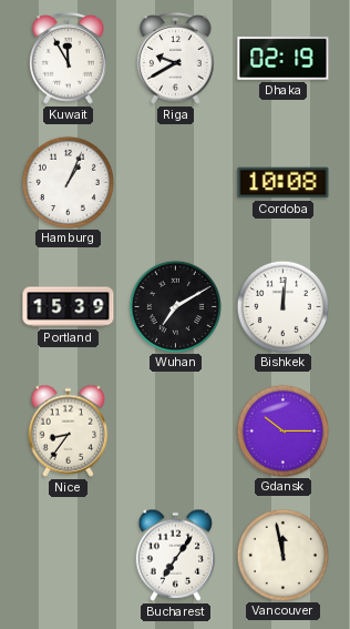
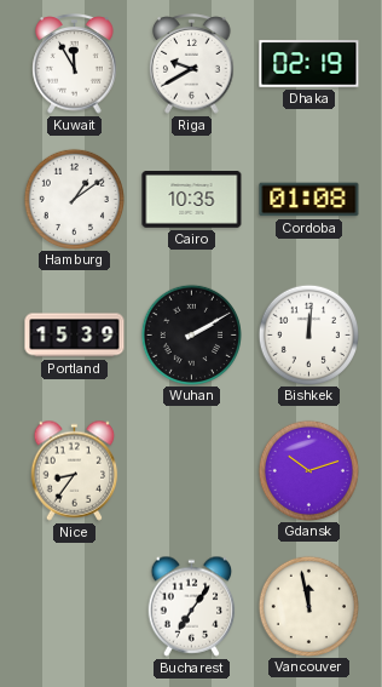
Hamburg: 1:04 -> 1:09 (74, 199)
Cairo: none -> 10:35 (192, 200)
Cordoba: 10:08 -> 01:08 (309, 200)
Wuhan: 7:10 -> 2:10 (191, 334)
Gdansk: 10:15 -> 10:12 (308, 470)
